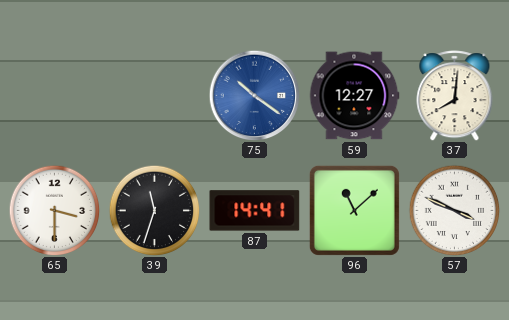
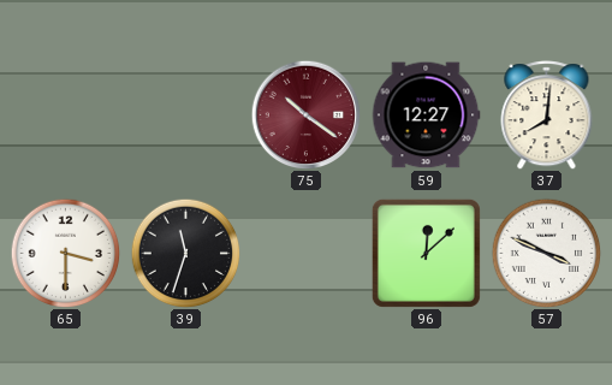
75 dial: blue -> burgundy (305, 114)
87: 14:41 -> none (255, 211)
96: 11:08 -> 12:08 (426, 253)
